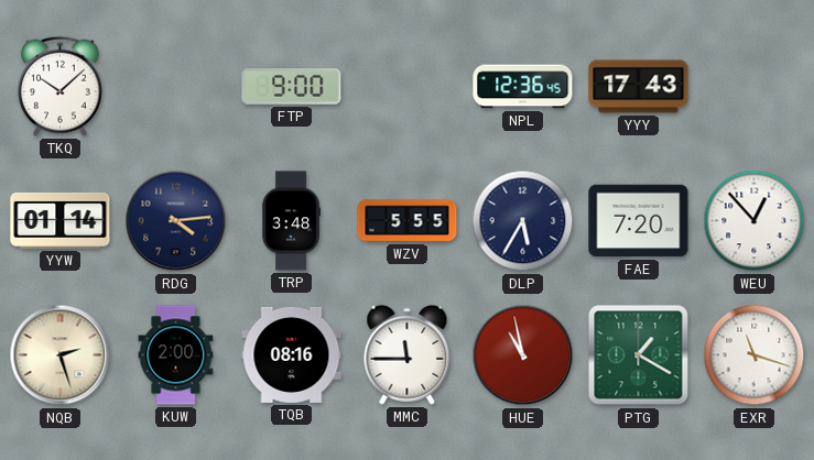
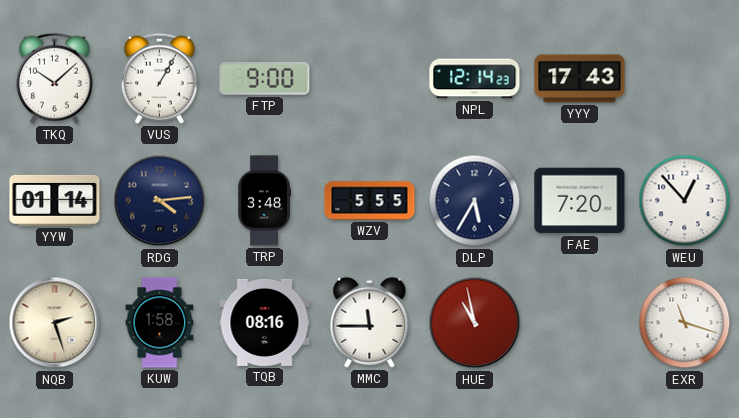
VUS: none -> 1:05 (159, 78)
NPL: 12:36 -> 12:14 (475, 79)
KUW: 2:00 -> 1:58 (160, 323)
PTG: 1:20 -> none (639, 355)
